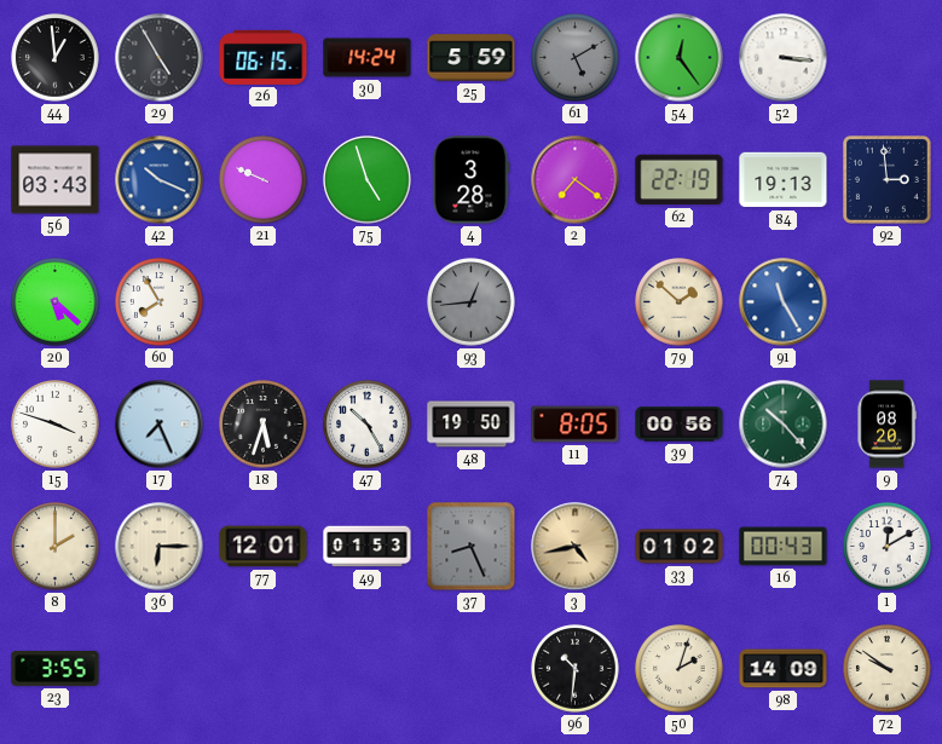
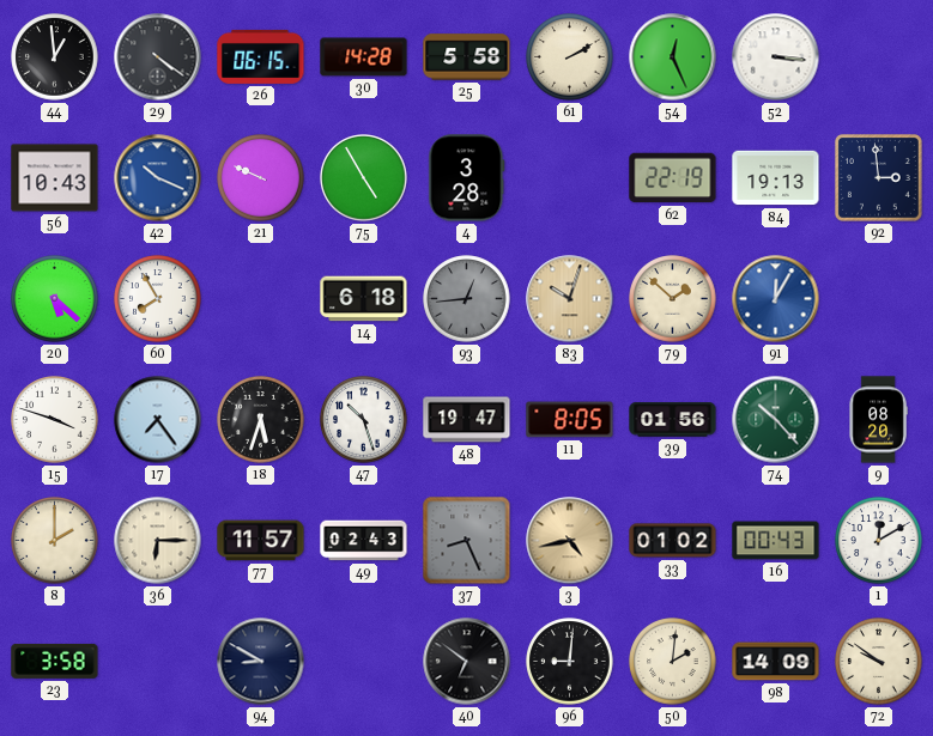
29: 4:55 -> 4:21 (158, 57)
30: 14:24 -> 14:28 (364, 57)
25: 5:59 -> 5:58 (467, 57)
61: 5:10 -> 2:10 (570, 57)
61 dial: grey -> cream (570, 57)
54: 12:24 -> 12:26 (673, 57)
56: 03:43 -> 10:43 (55, 178)
75: 4:57 -> 4:55 (364, 178)
2: 7:21 -> none (576, 180)
14: none -> 6:18 (364, 299)
83: none -> 10:03 (570, 299)
91: 11:25 -> 12:05 (776, 299)
17: 7:26 -> 7:24 (158, 420)
47: 10:25 -> 10:27 (364, 420)
48: 19:50 -> 19:47 (467, 420)
39: 00:56 -> 01:56 (673, 420)
77: 12:01 -> 11:57 (261, 541)
49: 01:53 -> 02:43 (364, 541)
23: 3:55 -> 3:58 (55, 661)
94: none -> 8:50 (261, 662)
40: none -> 6:51 (467, 662)
96: 10:31 -> 9:01 (570, 662)
50: 2:03 -> 2:01 (673, 662)
